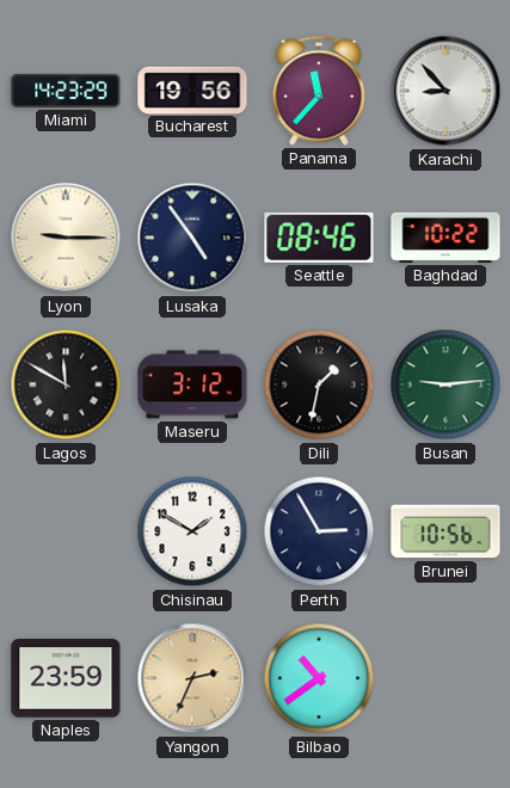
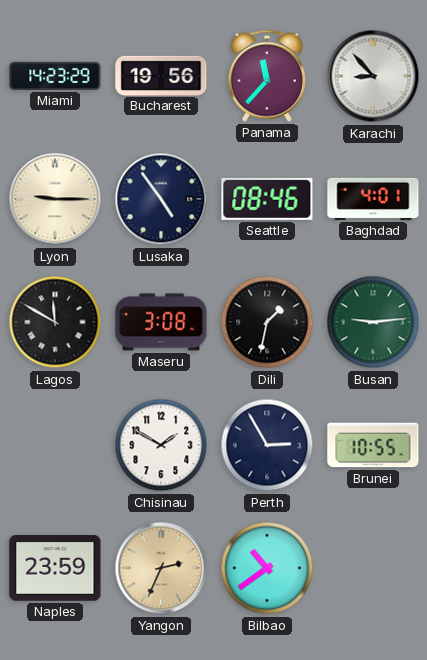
Baghdad: 10:22 -> 4:01 (373, 199)
Maseru: 3:12 -> 3:08 (161, 322)
Brunei: 10:56 -> 10:55 (373, 445)
